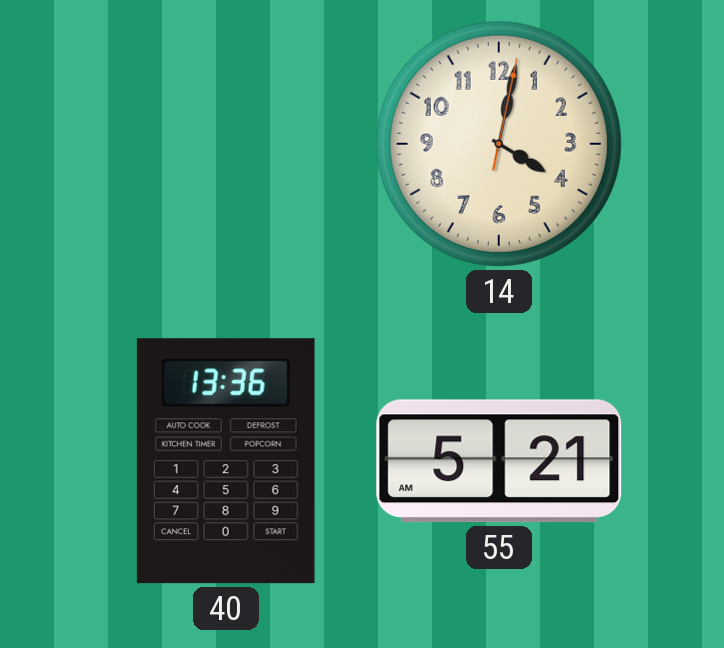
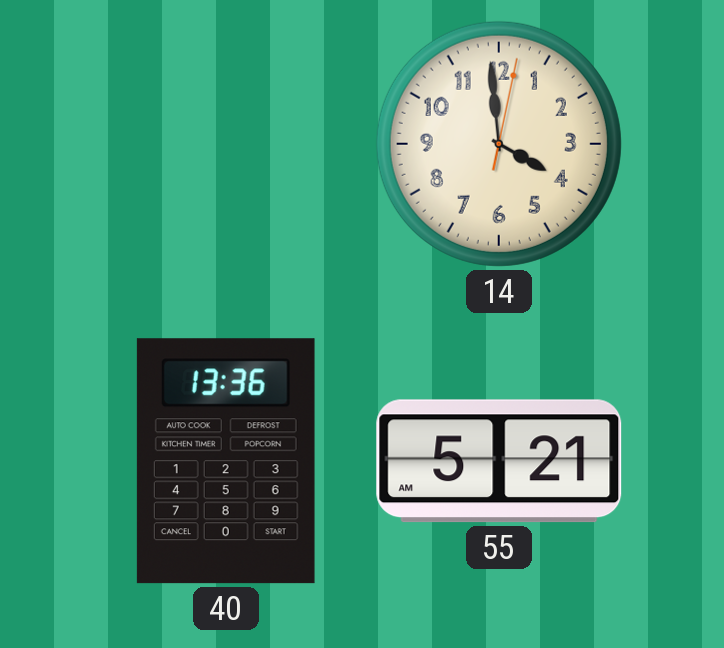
14: 4:02 -> 3:59 (499, 144)
